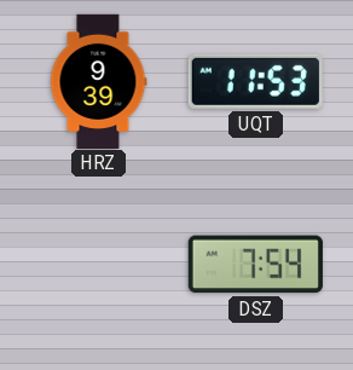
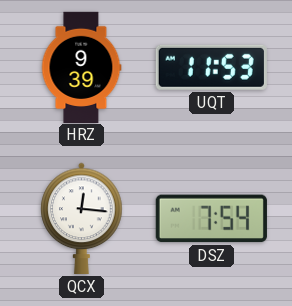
QCX: none -> 12:16 (82, 218)
